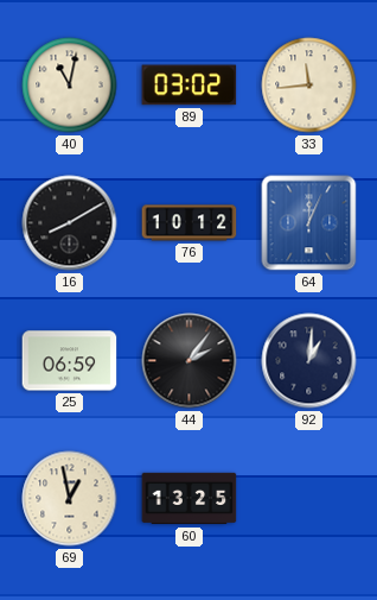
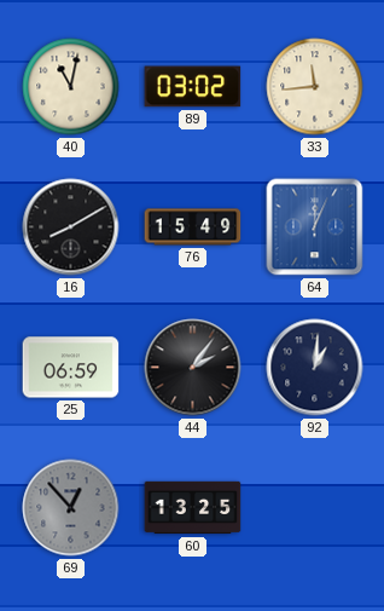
76: 10:12 -> 15:49 (193, 227)
69: 12:58 -> 12:53 (71, 508)
69 dial: cream -> grey (71, 508)
